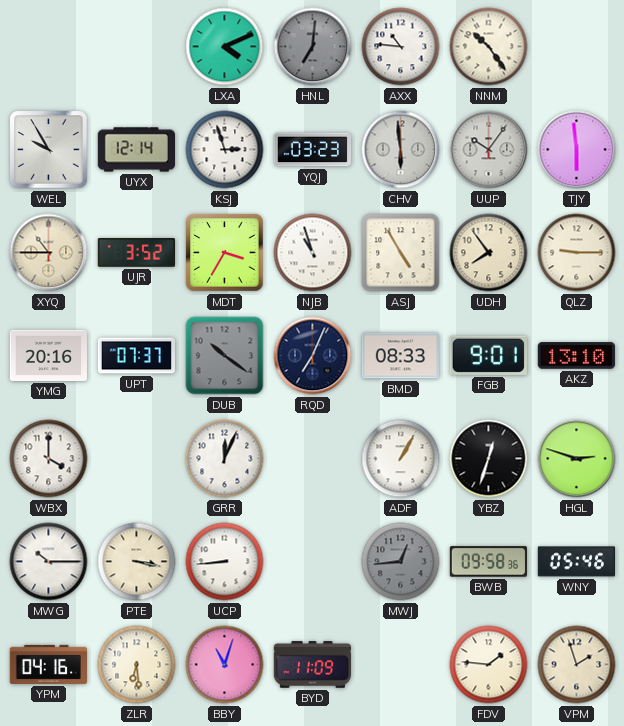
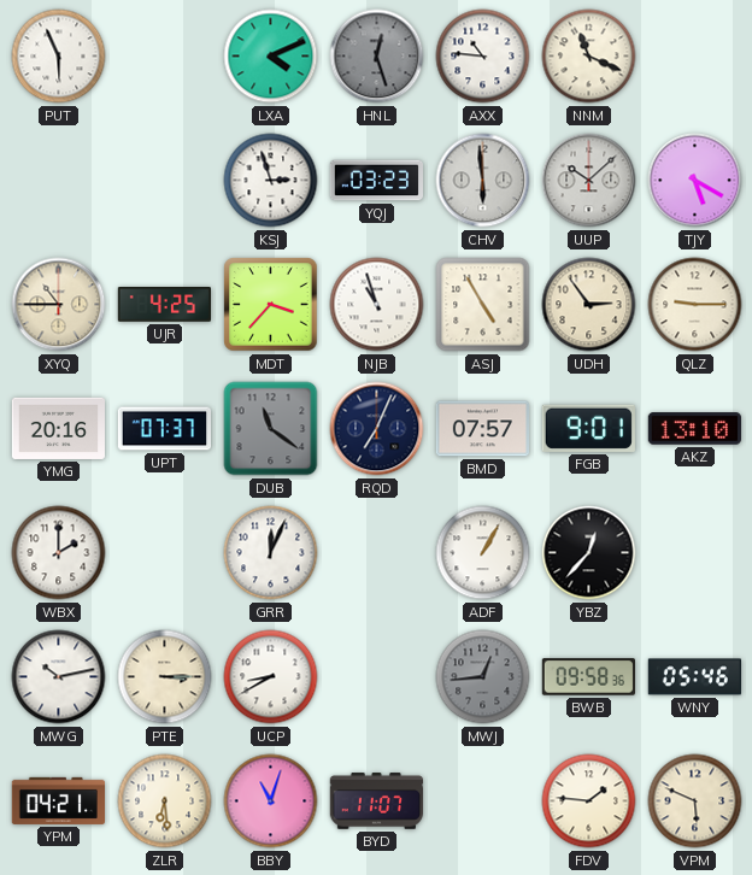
PUT: none -> 5:56 (59, 57)
HNL: 7:01 -> 12:27 (377, 57)
NNM: 10:24 -> 11:19 (589, 57)
WEL: 9:55 -> none (49, 150)
UYX: 12:14 -> none (136, 150)
UUP: 10:06 -> 10:08 (589, 181)
TJY: 5:59 -> 5:20 (695, 181)
UJR: 3:52 -> 4:25 (164, 305)
MDT: 3:35 -> 3:37 (271, 305)
UDH: 7:54 -> 2:54 (589, 305)
DUB: 10:21 -> 11:21 (271, 429)
BMD: 08:33 -> 07:57 (482, 429)
WBX: 4:00 -> 2:00 (59, 553)
YBZ: 12:33 -> 12:37 (589, 553)
HGL: 2:48 -> none (577, 459)
MWG: 10:15 -> 10:13 (59, 677)
PTE: 3:17 -> 3:15 (165, 677)
UCP: 8:44 -> 8:40 (271, 677)
YPM: 04:16 -> 04:21 (58, 800)
BYD: 11:09 -> 11:07 (376, 801)
VPM: 1:57 -> 5:49 (695, 801)
